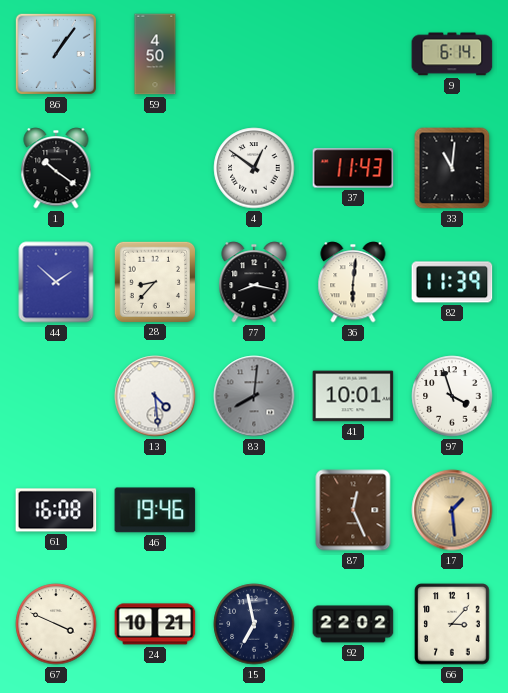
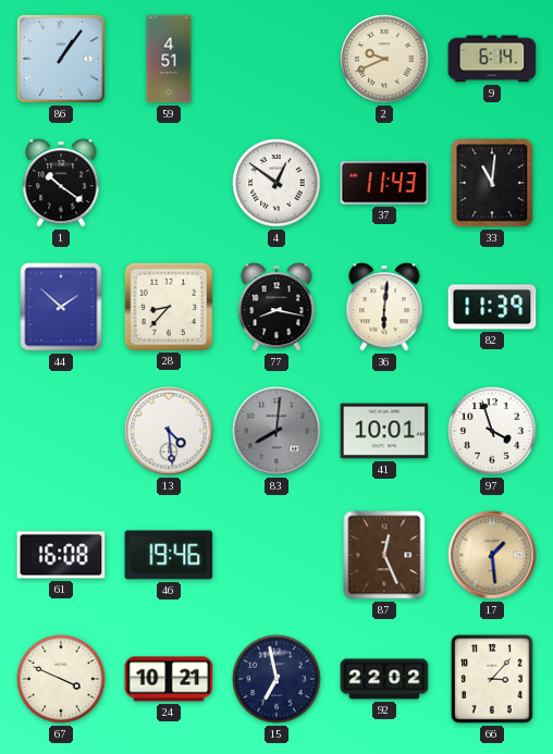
59: 4:50 -> 4:51 (169, 59)
2: none -> 9:41 (384, 59)
